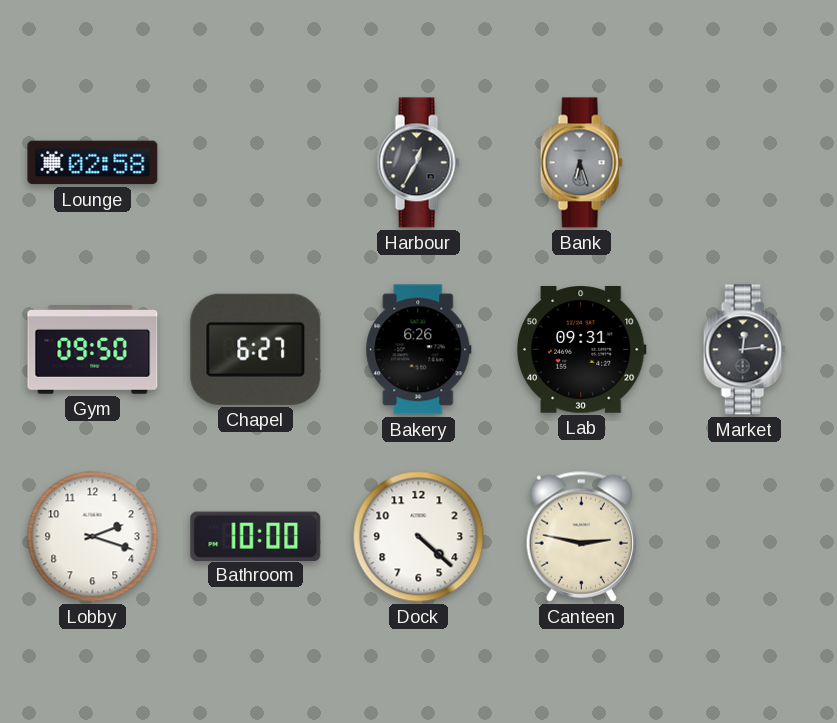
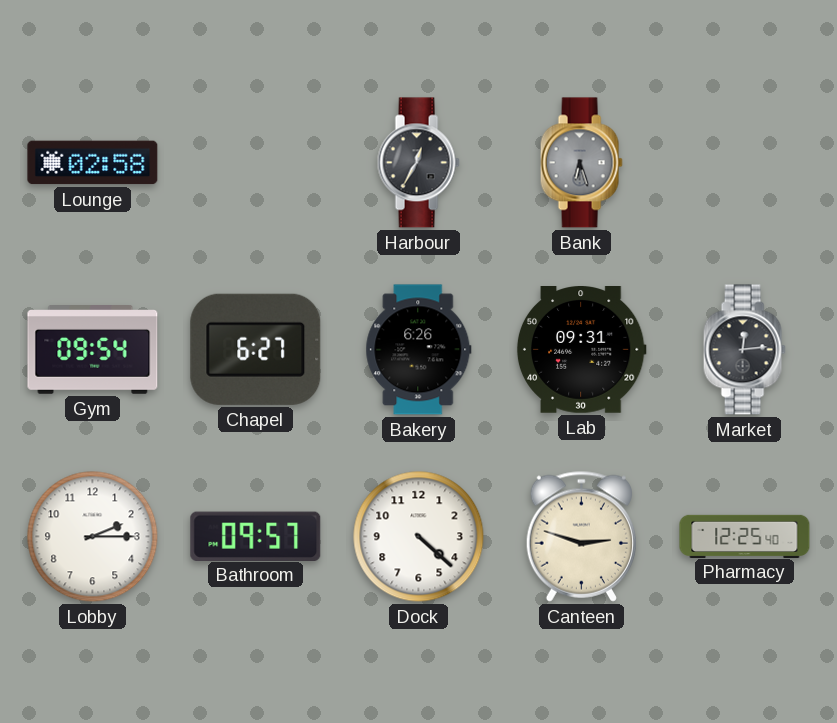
Gym: 09:50 -> 09:54 (93, 350)
Lobby: 2:18 -> 2:15 (93, 537)
Bathroom: 10:00 -> 09:57 (256, 536)
Canteen: 2:47 -> 2:48 (581, 536)
Pharmacy: none -> 12:25 (745, 536)
